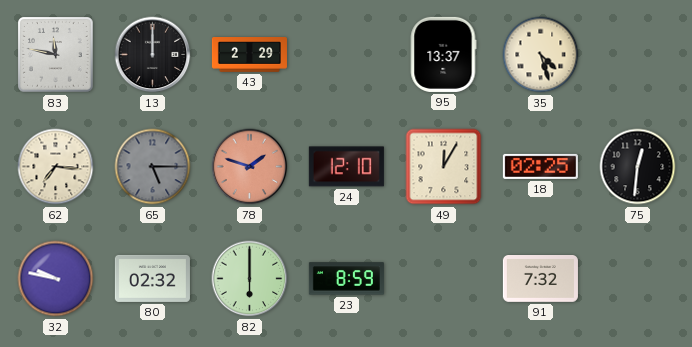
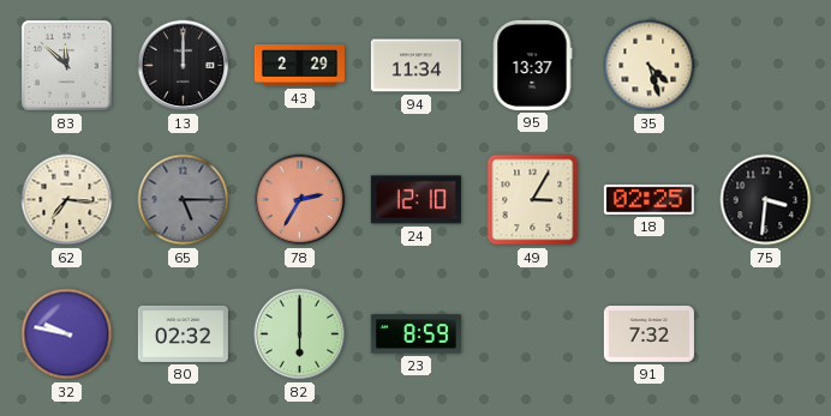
83: 11:47 -> 11:52 (67, 66)
94: none -> 11:34 (416, 66)
78: 1:48 -> 2:35 (300, 200)
49: 12:05 -> 3:05 (533, 200)
75: 12:31 -> 3:31 (766, 200)
